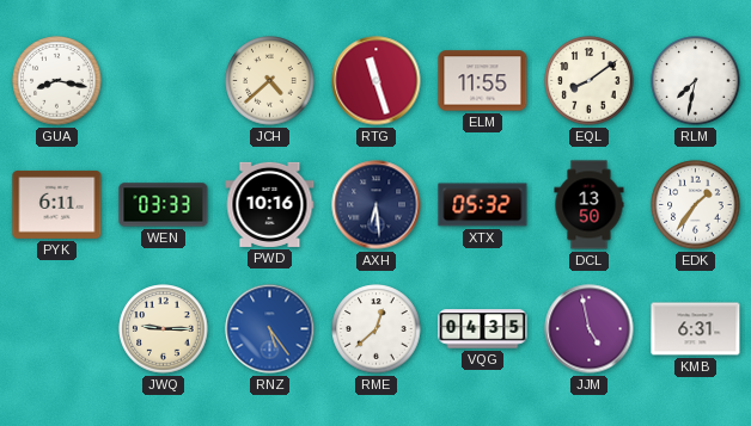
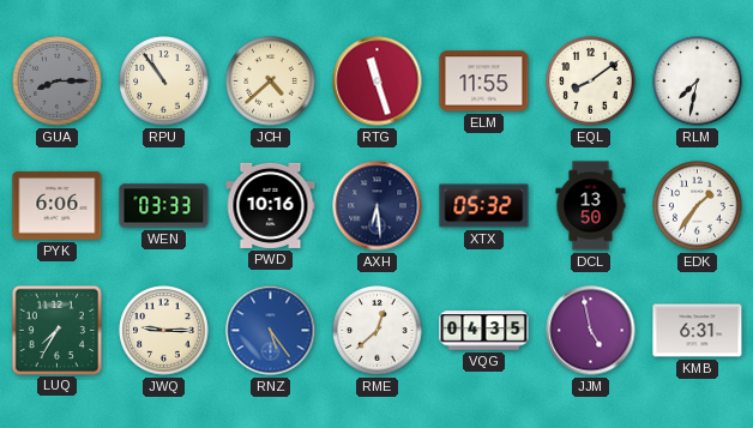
GUA: 8:17 -> 8:15 (58, 82)
GUA dial: white -> grey (58, 82)
RPU: none -> 10:54 (164, 82)
PYK: 6:11 -> 6:06 (58, 205)
LUQ: none -> 7:35 (56, 330)
